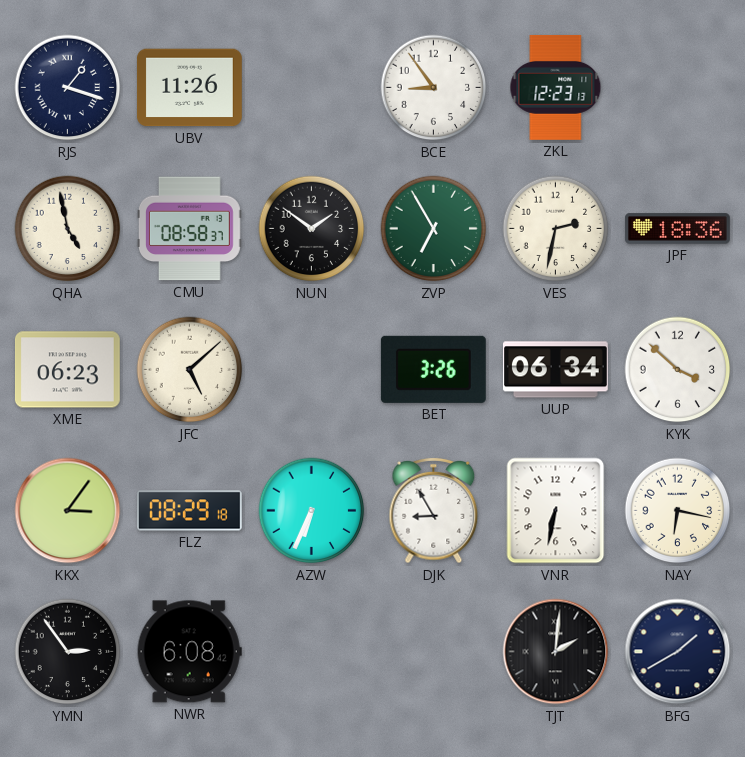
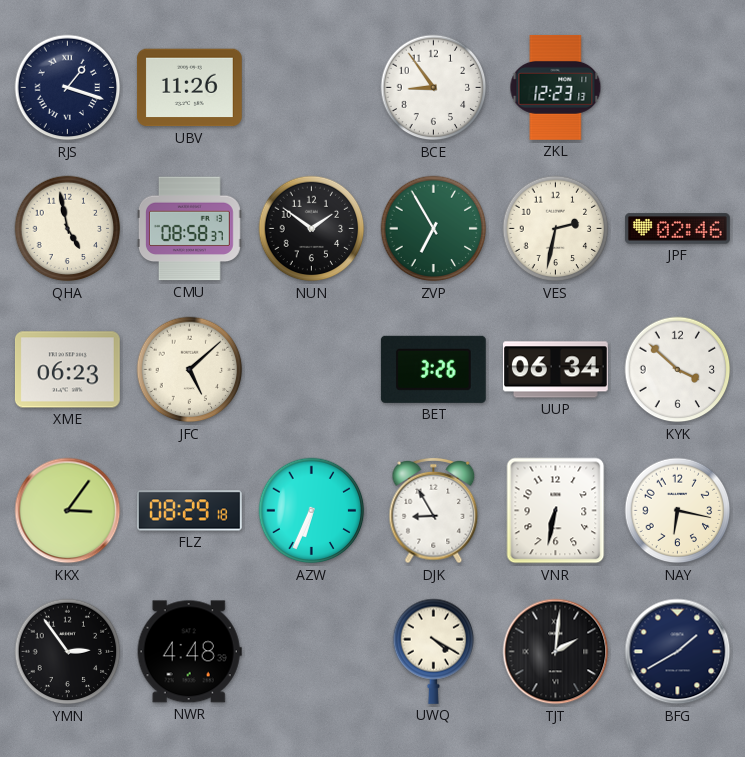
JPF: 18:36 -> 02:46 (678, 229)
NWR: 6:08 -> 4:48 (189, 652)
UWQ: none -> 4:20 (434, 651)
